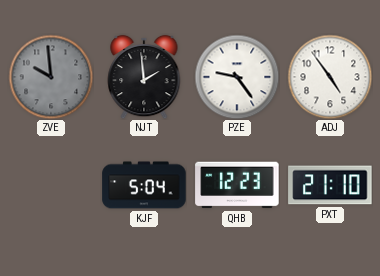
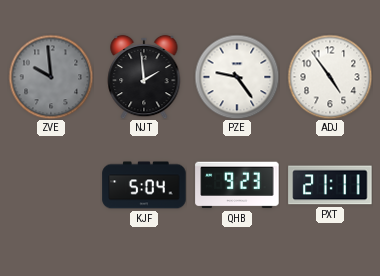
QHB: 12:23 -> 9:23 (237, 185)
PXT: 21:10 -> 21:11 (330, 185)
